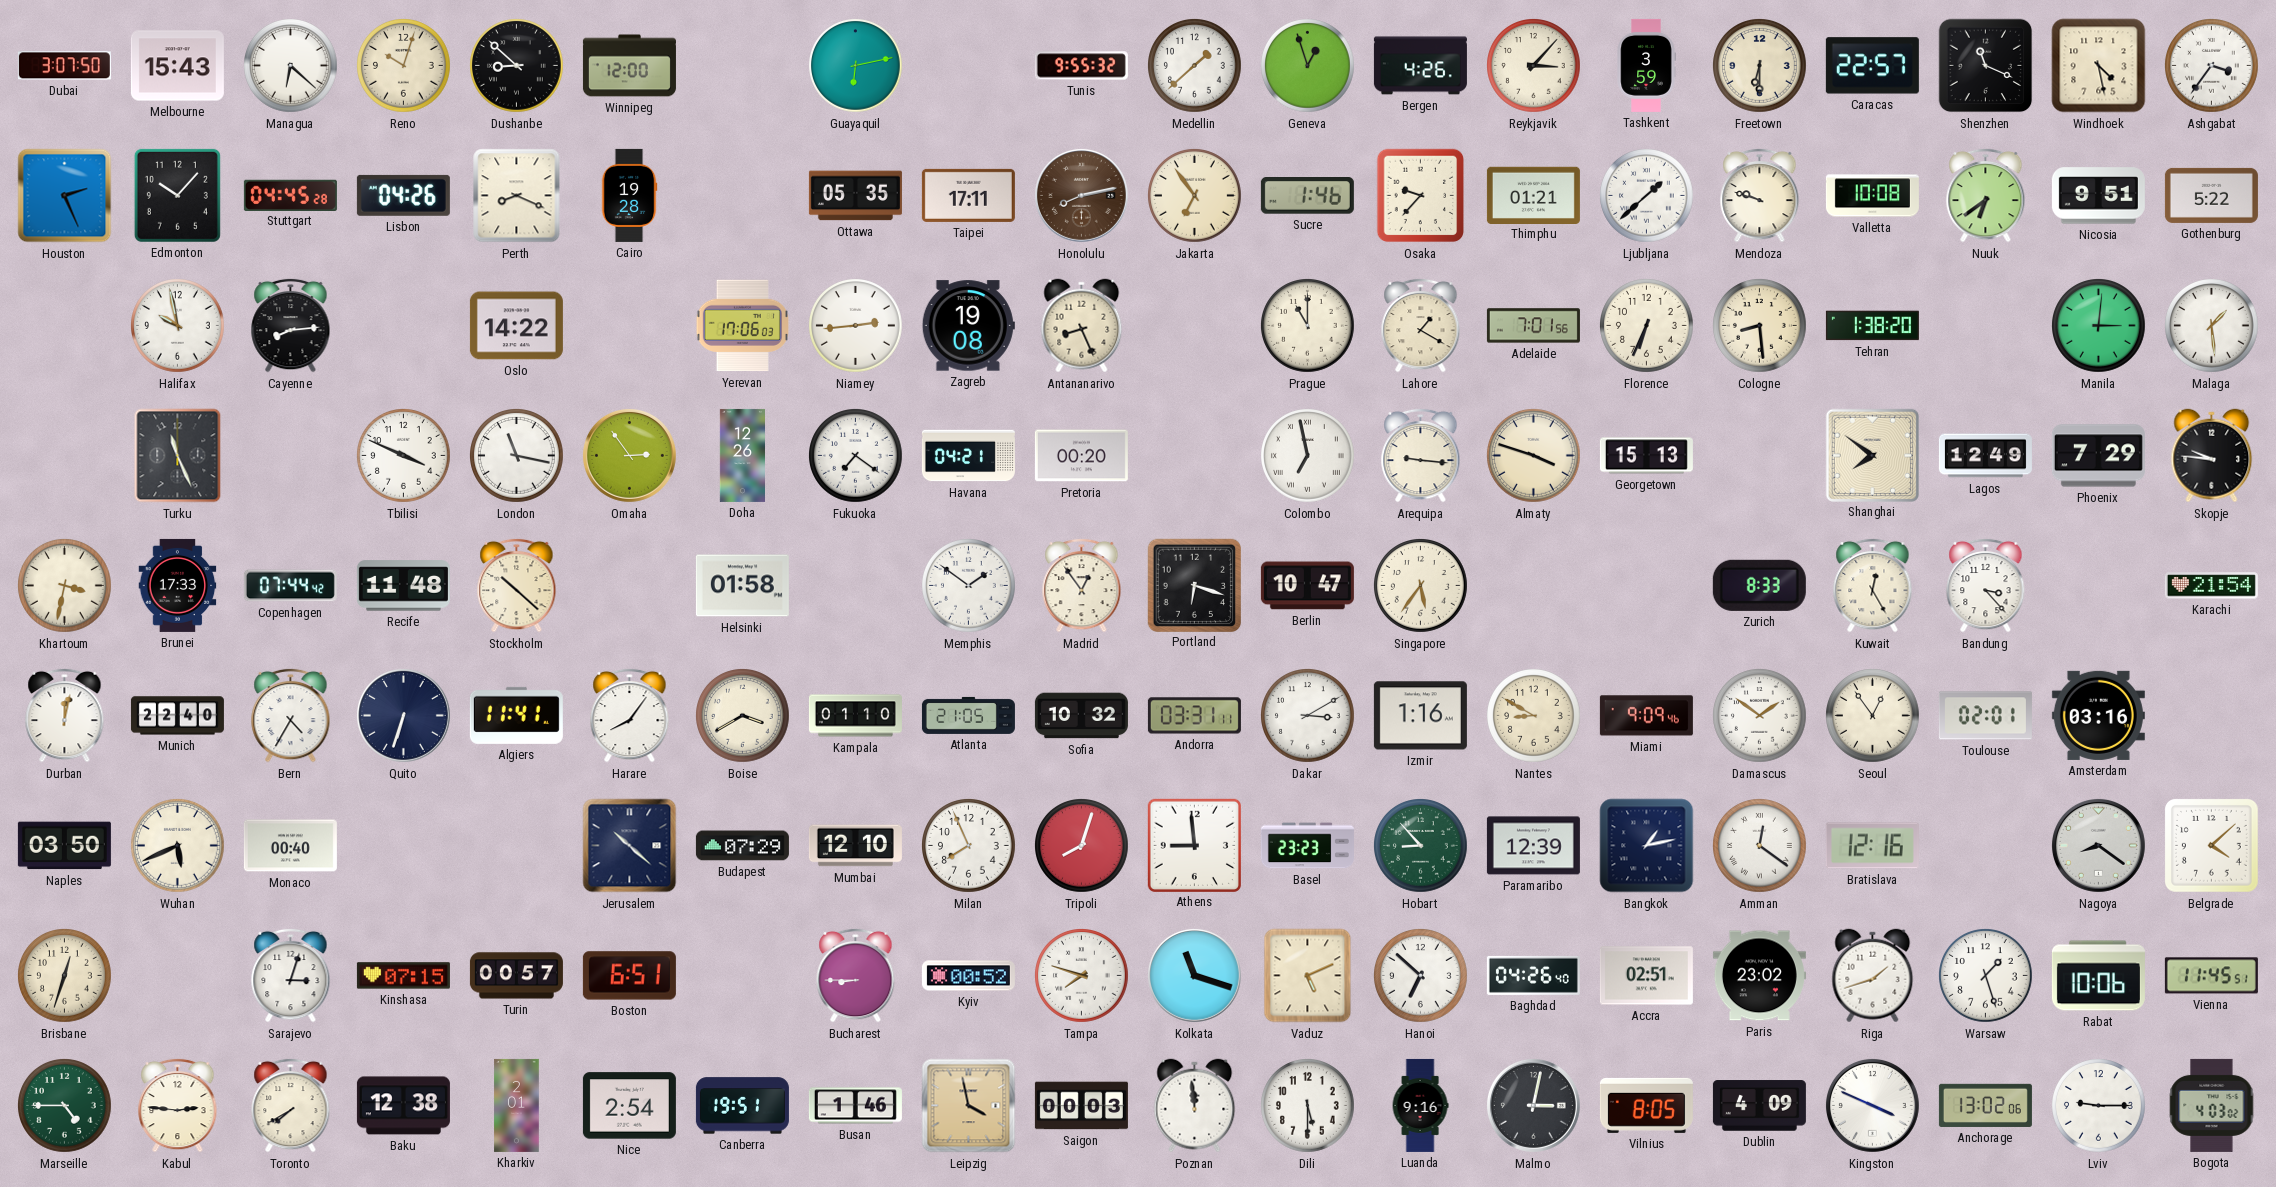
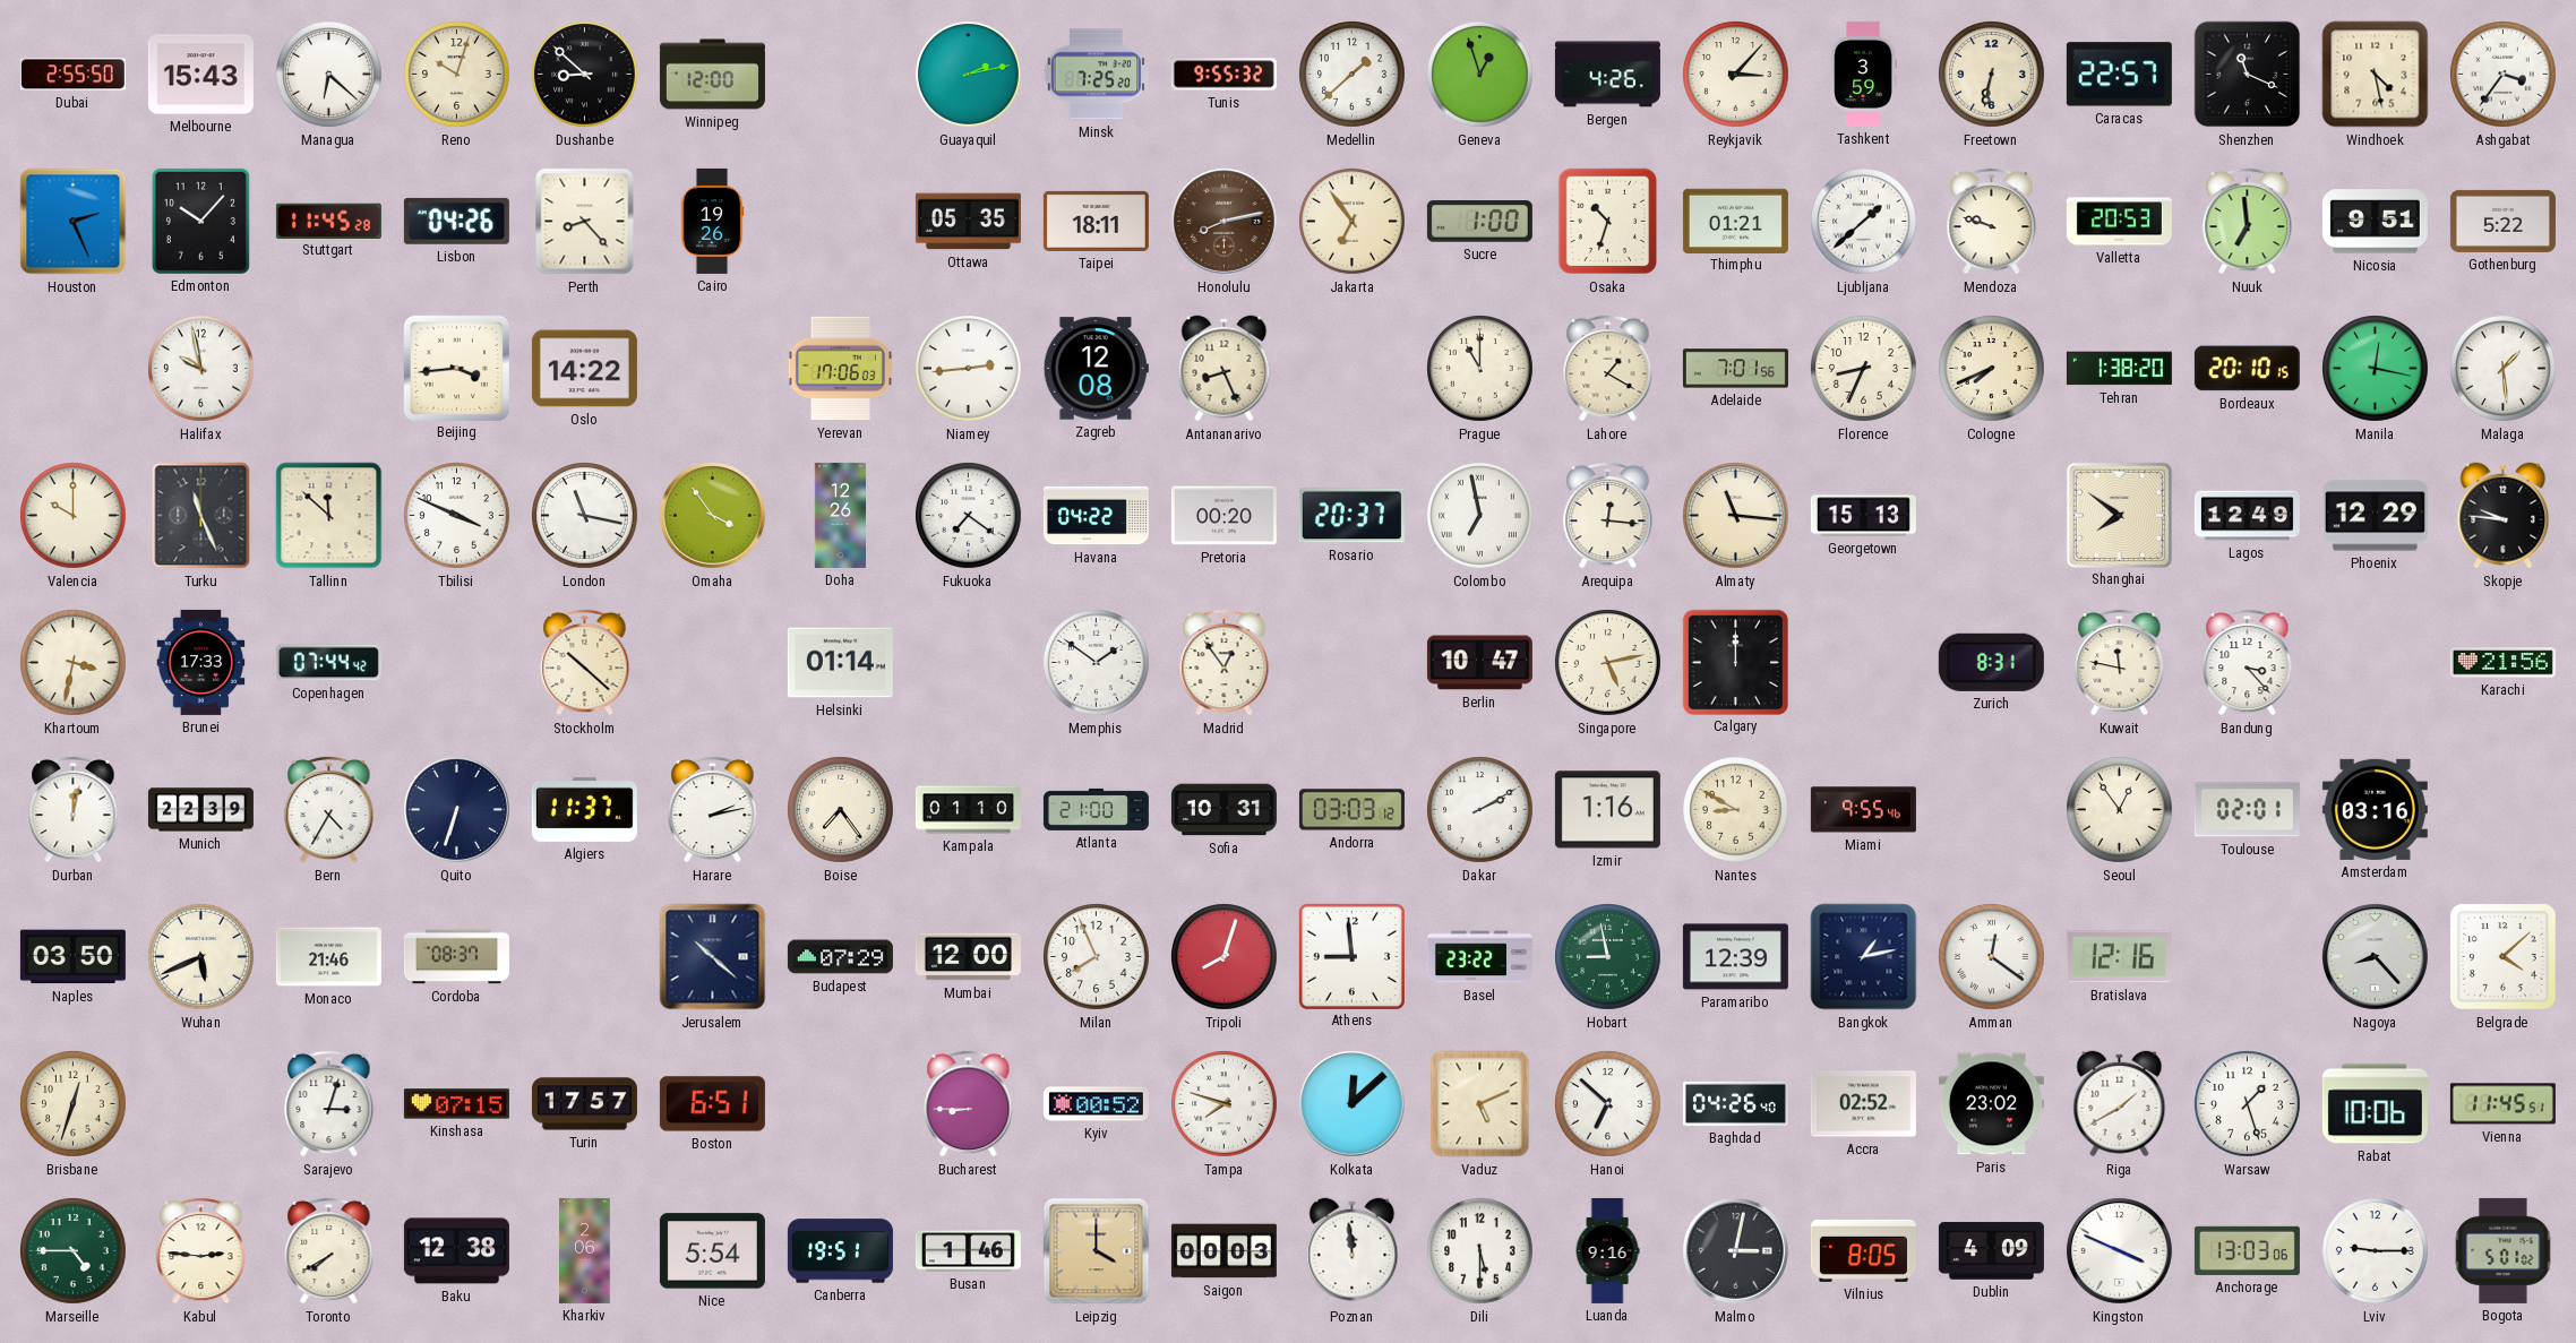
Dubai: 3:07 -> 2:55 (72, 75)
Guayaquil: 6:13 -> 2:13 (969, 75)
Minsk: none -> 7:25 (1097, 75)
Freetown: 6:30 -> 6:32 (1992, 75)
Stuttgart: 04:45 -> 11:45 (328, 221)
Perth: 8:19 -> 8:23 (585, 222)
Cairo: 19:28 -> 19:26 (712, 221)
Taipei: 17:11 -> 18:11 (1096, 221)
Sucre: 1:46 -> 1:00 (1479, 222)
Osaka: 9:37 -> 10:33 (1608, 222)
Valletta: 10:08 -> 20:53 (2119, 222)
Nuuk: 6:39 -> 6:59 (2248, 221)
Cayenne: 8:14 -> none (291, 325)
Beijing: none -> 3:44 (456, 368)
Zagreb: 19:08 -> 12:08 (1096, 369)
Florence: 6:34 -> 8:34 (1864, 369)
Cologne: 8:29 -> 7:41 (1992, 369)
Bordeaux: none -> 20:10 (2247, 369)
Manila: 3:01 -> 12:17 (2376, 369)
Valencia: none -> 10:00 (74, 516)
Tallinn: none -> 11:52 (329, 516)
Omaha: 2:54 -> 3:54 (712, 515)
Havana: 04:21 -> 04:22 (1096, 516)
Rosario: none -> 20:37 (1351, 516)
Arequipa: 9:16 -> 12:16 (1608, 515)
Almaty: 3:48 -> 11:16 (1736, 516)
Phoenix: 7:29 -> 12:29 (2375, 516)
Recife: 11:48 -> none (403, 586)
Helsinki: 01:58 -> 01:14 (840, 663)
Portland: 6:18 -> none (1194, 585)
Singapore: 5:36 -> 5:13 (1608, 663)
Calgary: none -> 12:00 (1735, 662)
Zurich: 8:33 -> 8:31 (1991, 662)
Kuwait: 12:25 -> 11:47 (2120, 662)
Karachi: 21:54 -> 21:56 (2502, 663)
Munich: 22:40 -> 22:39 (200, 810)
Algiers: 11:41 -> 11:37 (584, 809)
Harare: 8:06 -> 2:13 (713, 809)
Boise: 3:40 -> 7:24 (841, 810)
Atlanta: 21:05 -> 21:00 (1096, 809)
Sofia: 10:32 -> 10:31 (1223, 810)
Andorra: 03:31 -> 03:03 (1351, 810)
Dakar: 3:10 -> 2:10 (1480, 810)
Miami: 9:09 -> 9:55 (1863, 810)
Damascus: 1:51 -> none (1760, 716)
Monaco: 00:40 -> 21:46 (328, 957)
Cordoba: none -> 08:37 (456, 957)
Mumbai: 12:10 -> 12:00 (968, 957)
Basel: 23:23 -> 23:22 (1479, 957)
Hobart: 8:53 -> 8:58 (1608, 957)
Nagoya: 8:21 -> 8:23 (2375, 956)
Turin: 00:57 -> 17:57 (584, 1104)
Kolkata: 11:18 -> 12:08 (1351, 1103)
Accra: 02:51 -> 02:52 (1863, 1104)
Riga: 1:42 -> 1:40 (2120, 1104)
Kharkiv: 2:01 -> 2:06 (585, 1250)
Nice: 2:54 -> 5:54 (712, 1251)
Leipzig: 3:58 -> 4:00 (1097, 1251)
Anchorage: 13:02 -> 13:03 (2247, 1250)
Bogota: 4:03 -> 5:01 (2504, 1250)
